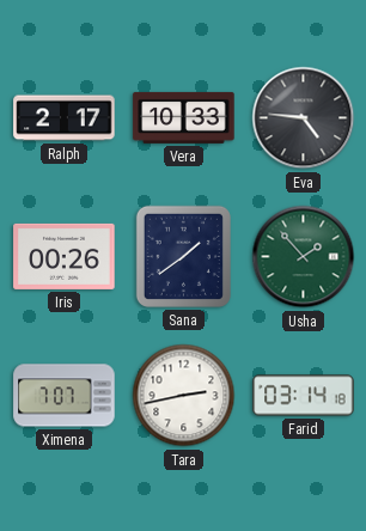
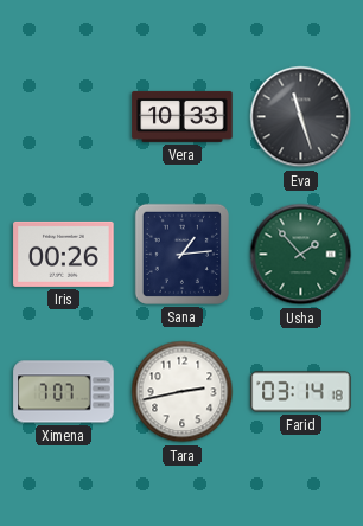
Ralph: 2:17 -> none (65, 118)
Eva: 4:46 -> 11:27 (301, 117)
Sana: 1:39 -> 1:14 (181, 254)
